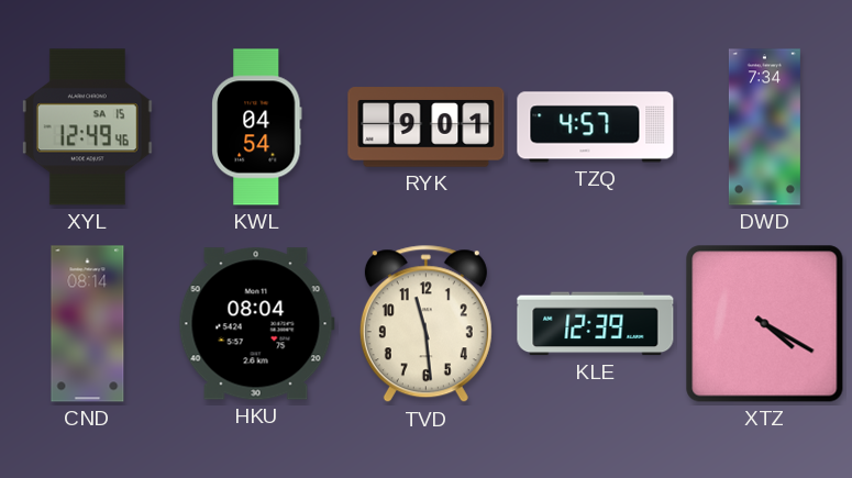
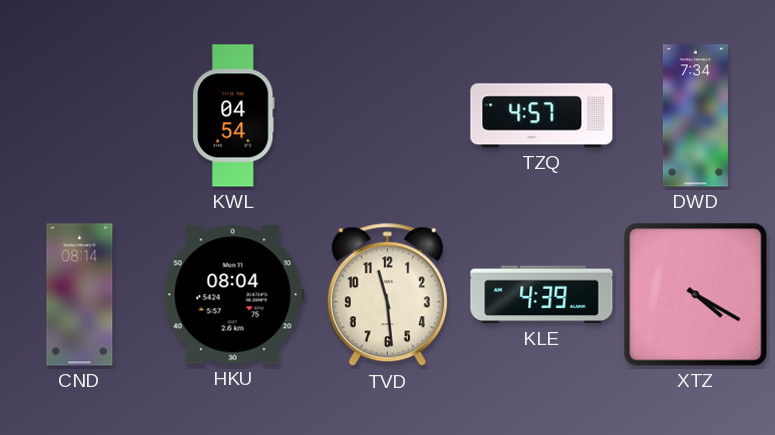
XYL: 12:49 -> none (87, 127)
RYK: 9:01 -> none (427, 127)
KLE: 12:39 -> 4:39 (542, 295)
